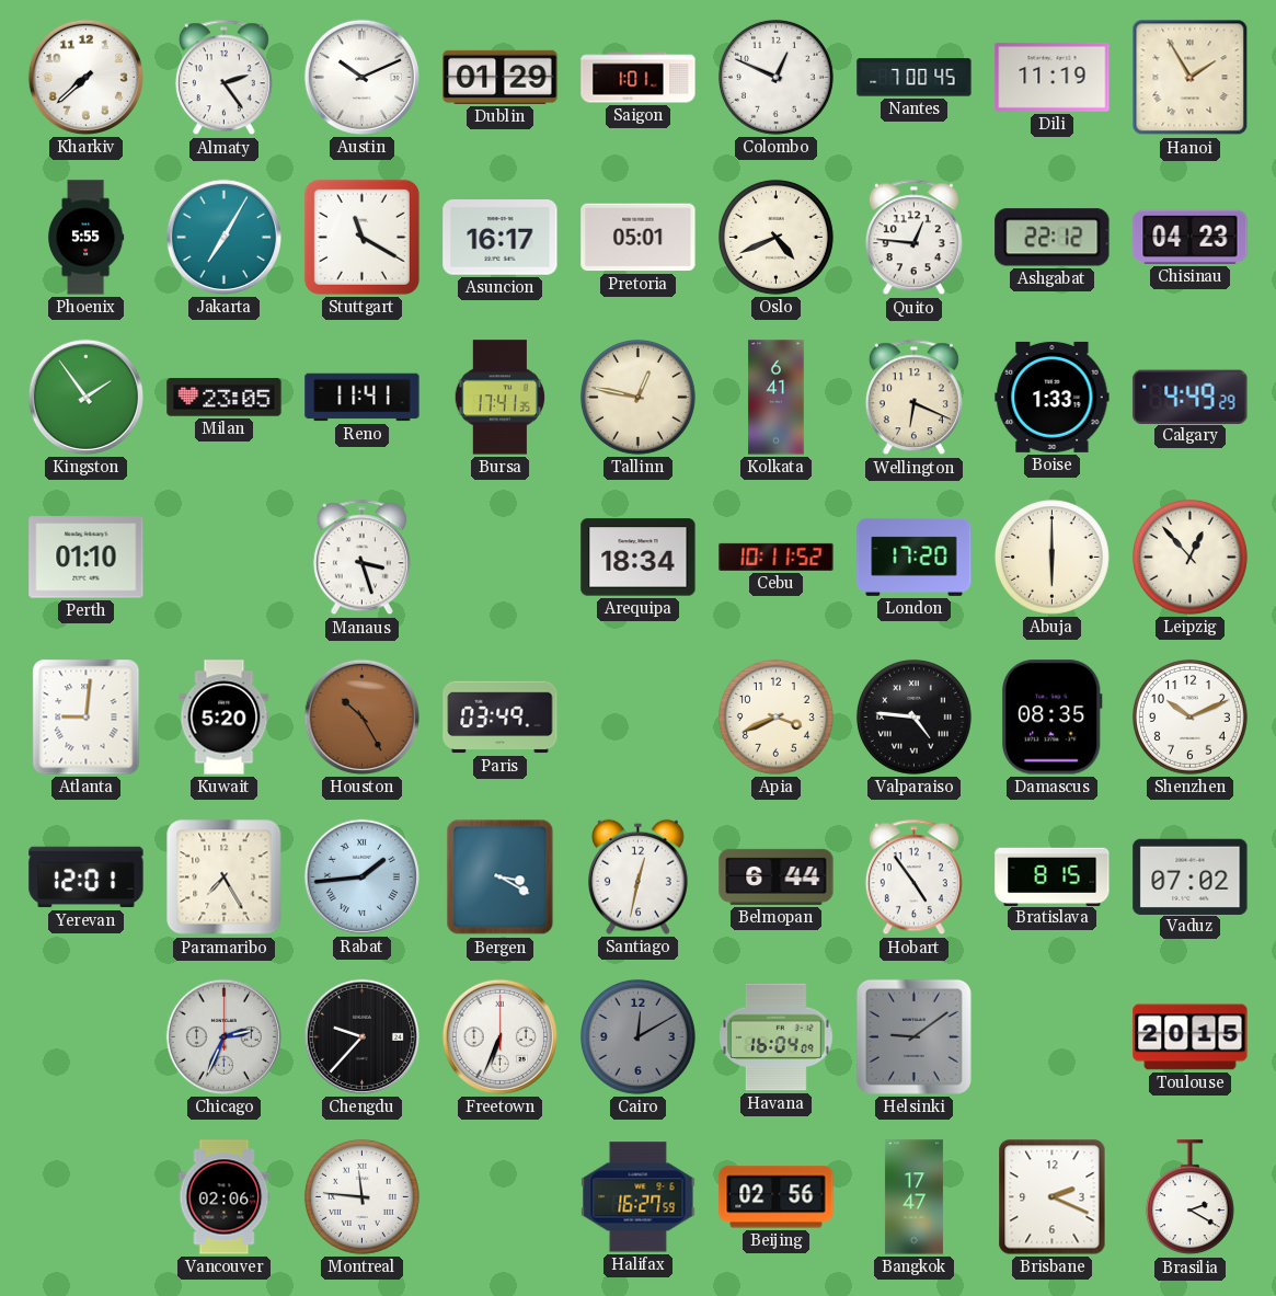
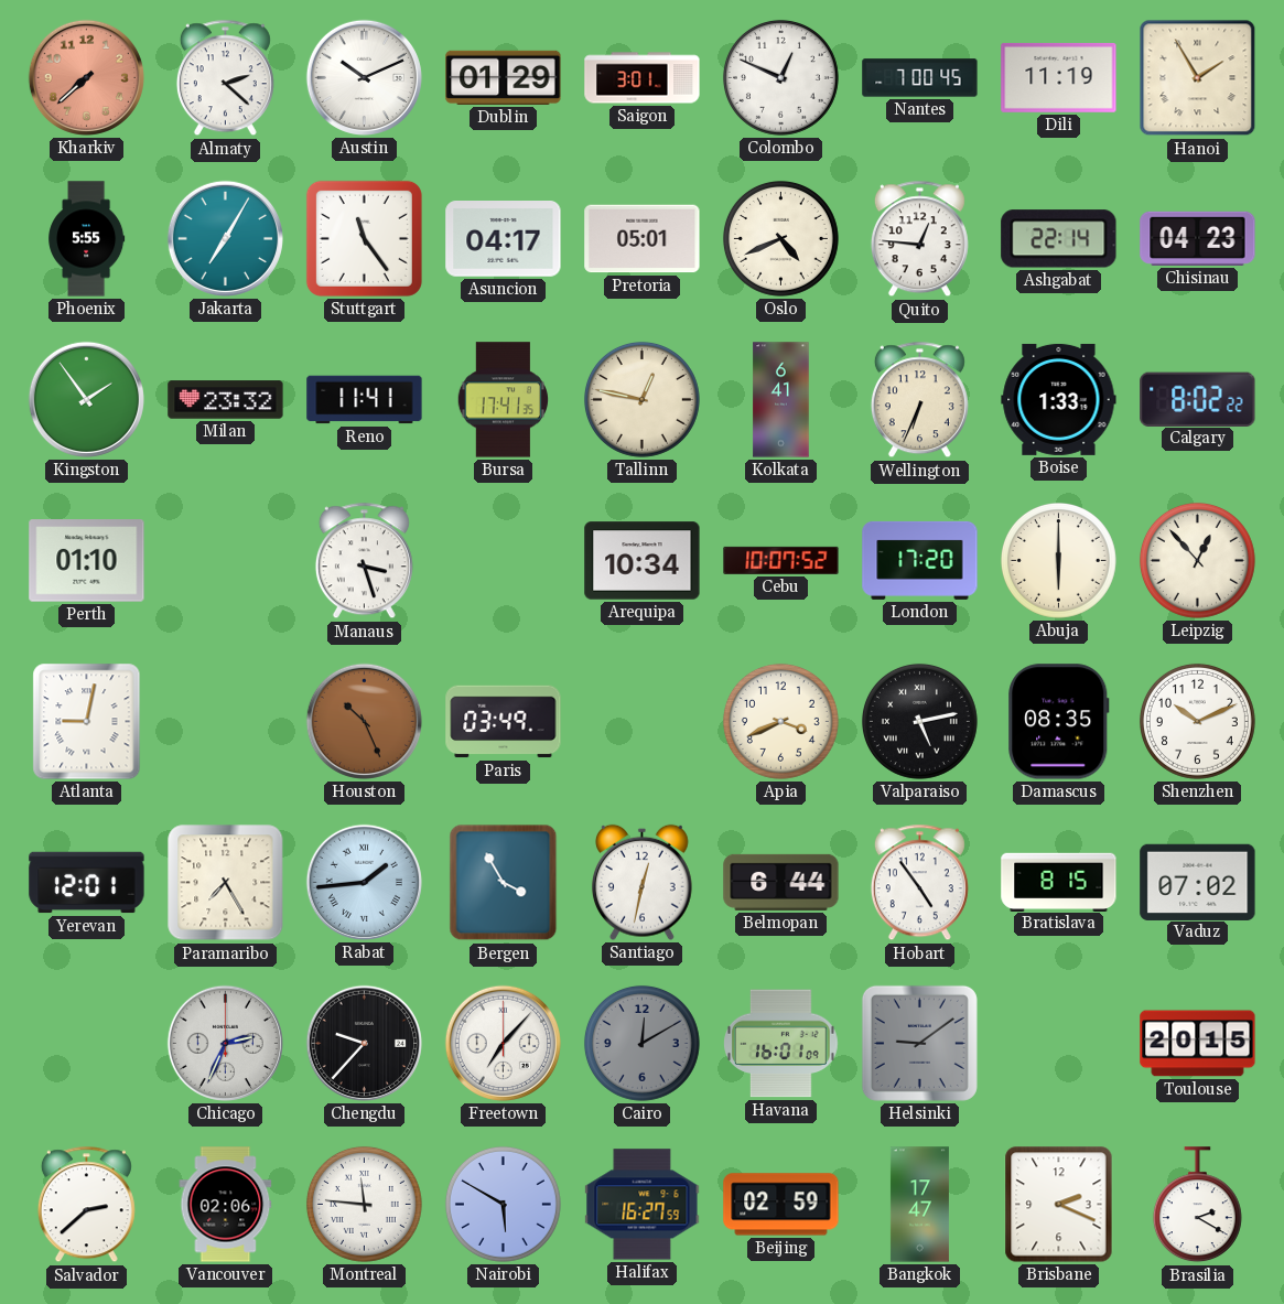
Kharkiv dial: white -> salmon (86, 77)
Almaty: 2:24 -> 2:22 (225, 78)
Saigon: 1:01 -> 3:01 (643, 78)
Stuttgart: 11:20 -> 11:24 (364, 238)
Asuncion: 16:17 -> 04:17 (504, 239)
Ashgabat: 22:12 -> 22:14 (1059, 239)
Milan: 23:05 -> 23:32 (226, 400)
Wellington: 6:19 -> 6:34 (919, 400)
Calgary: 4:49 -> 8:02 (1198, 399)
Arequipa: 18:34 -> 10:34 (643, 561)
Cebu: 10:11 -> 10:07 (781, 560)
Atlanta: 9:01 -> 9:02 (87, 722)
Kuwait: 5:20 -> none (225, 718)
Houston: 10:25 -> 10:26 (364, 721)
Valparaiso: 4:46 -> 5:13 (919, 721)
Bergen: 3:20 -> 3:55 (504, 883)
Freetown: 6:34 -> 7:07 (503, 1043)
Havana: 16:04 -> 16:01 (781, 1044)
Salvador: none -> 2:38 (86, 1205)
Nairobi: none -> 5:50 (503, 1204)
Beijing: 02:56 -> 02:59 (781, 1205)
